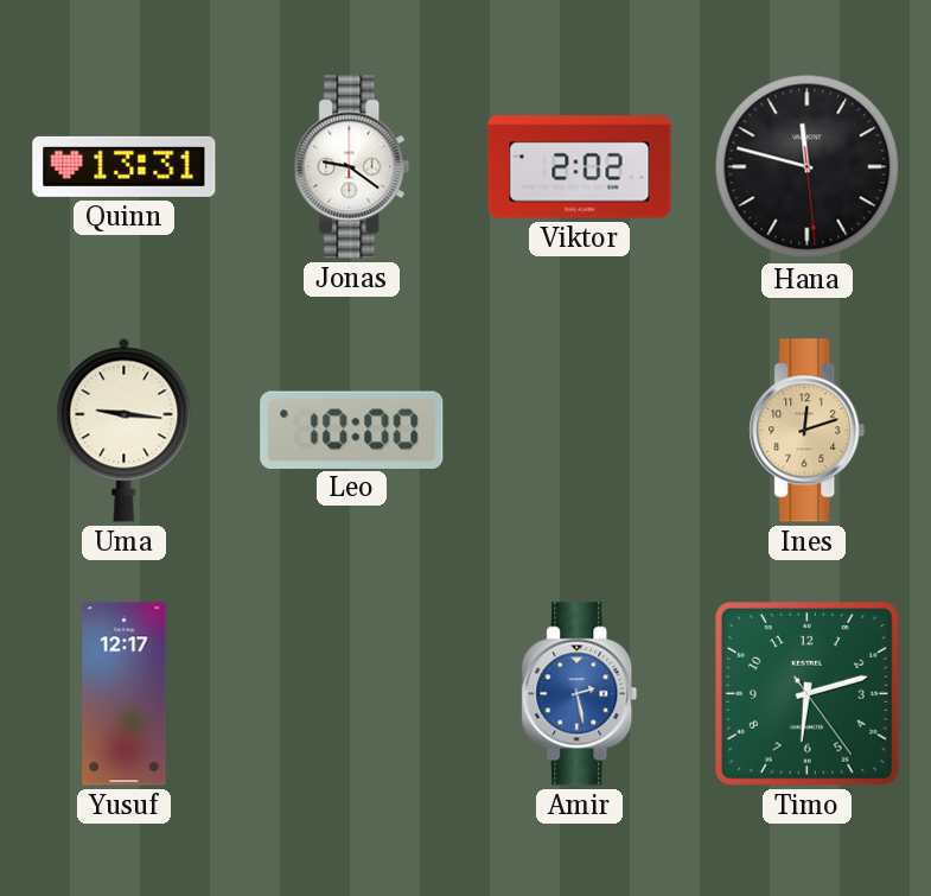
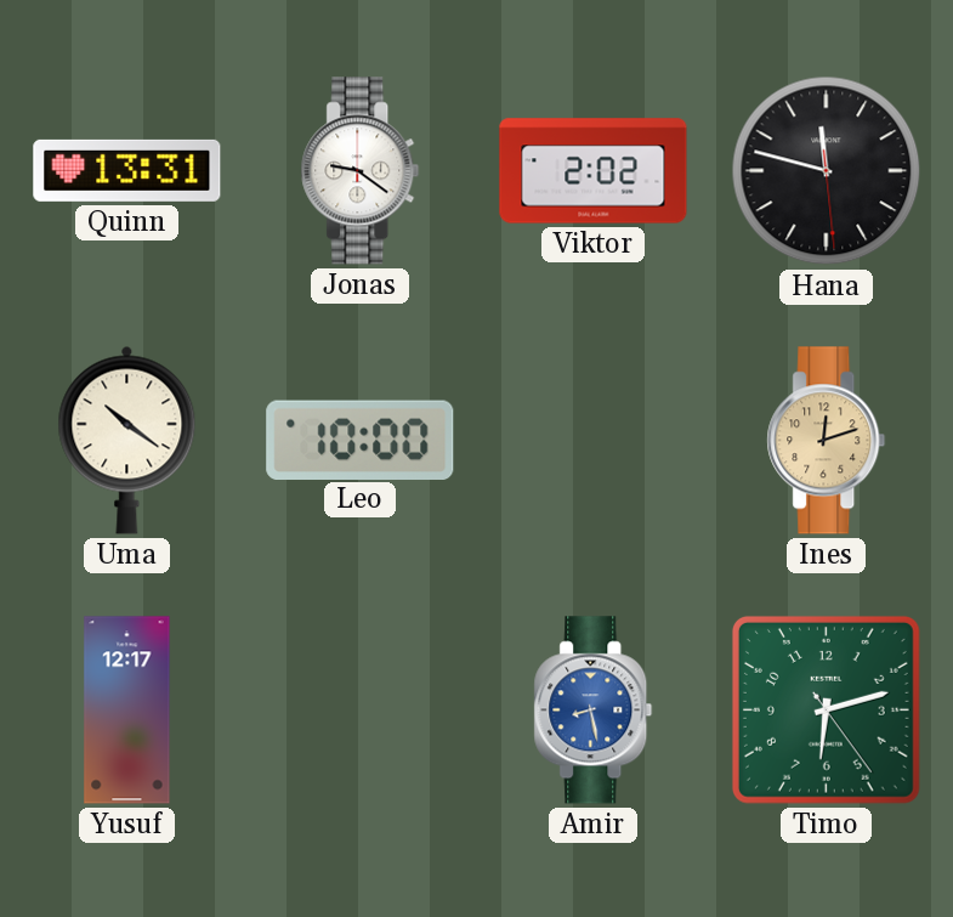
Uma: 9:16 -> 10:21 (127, 440)
Amir: 2:28 -> 8:28 (594, 711)
